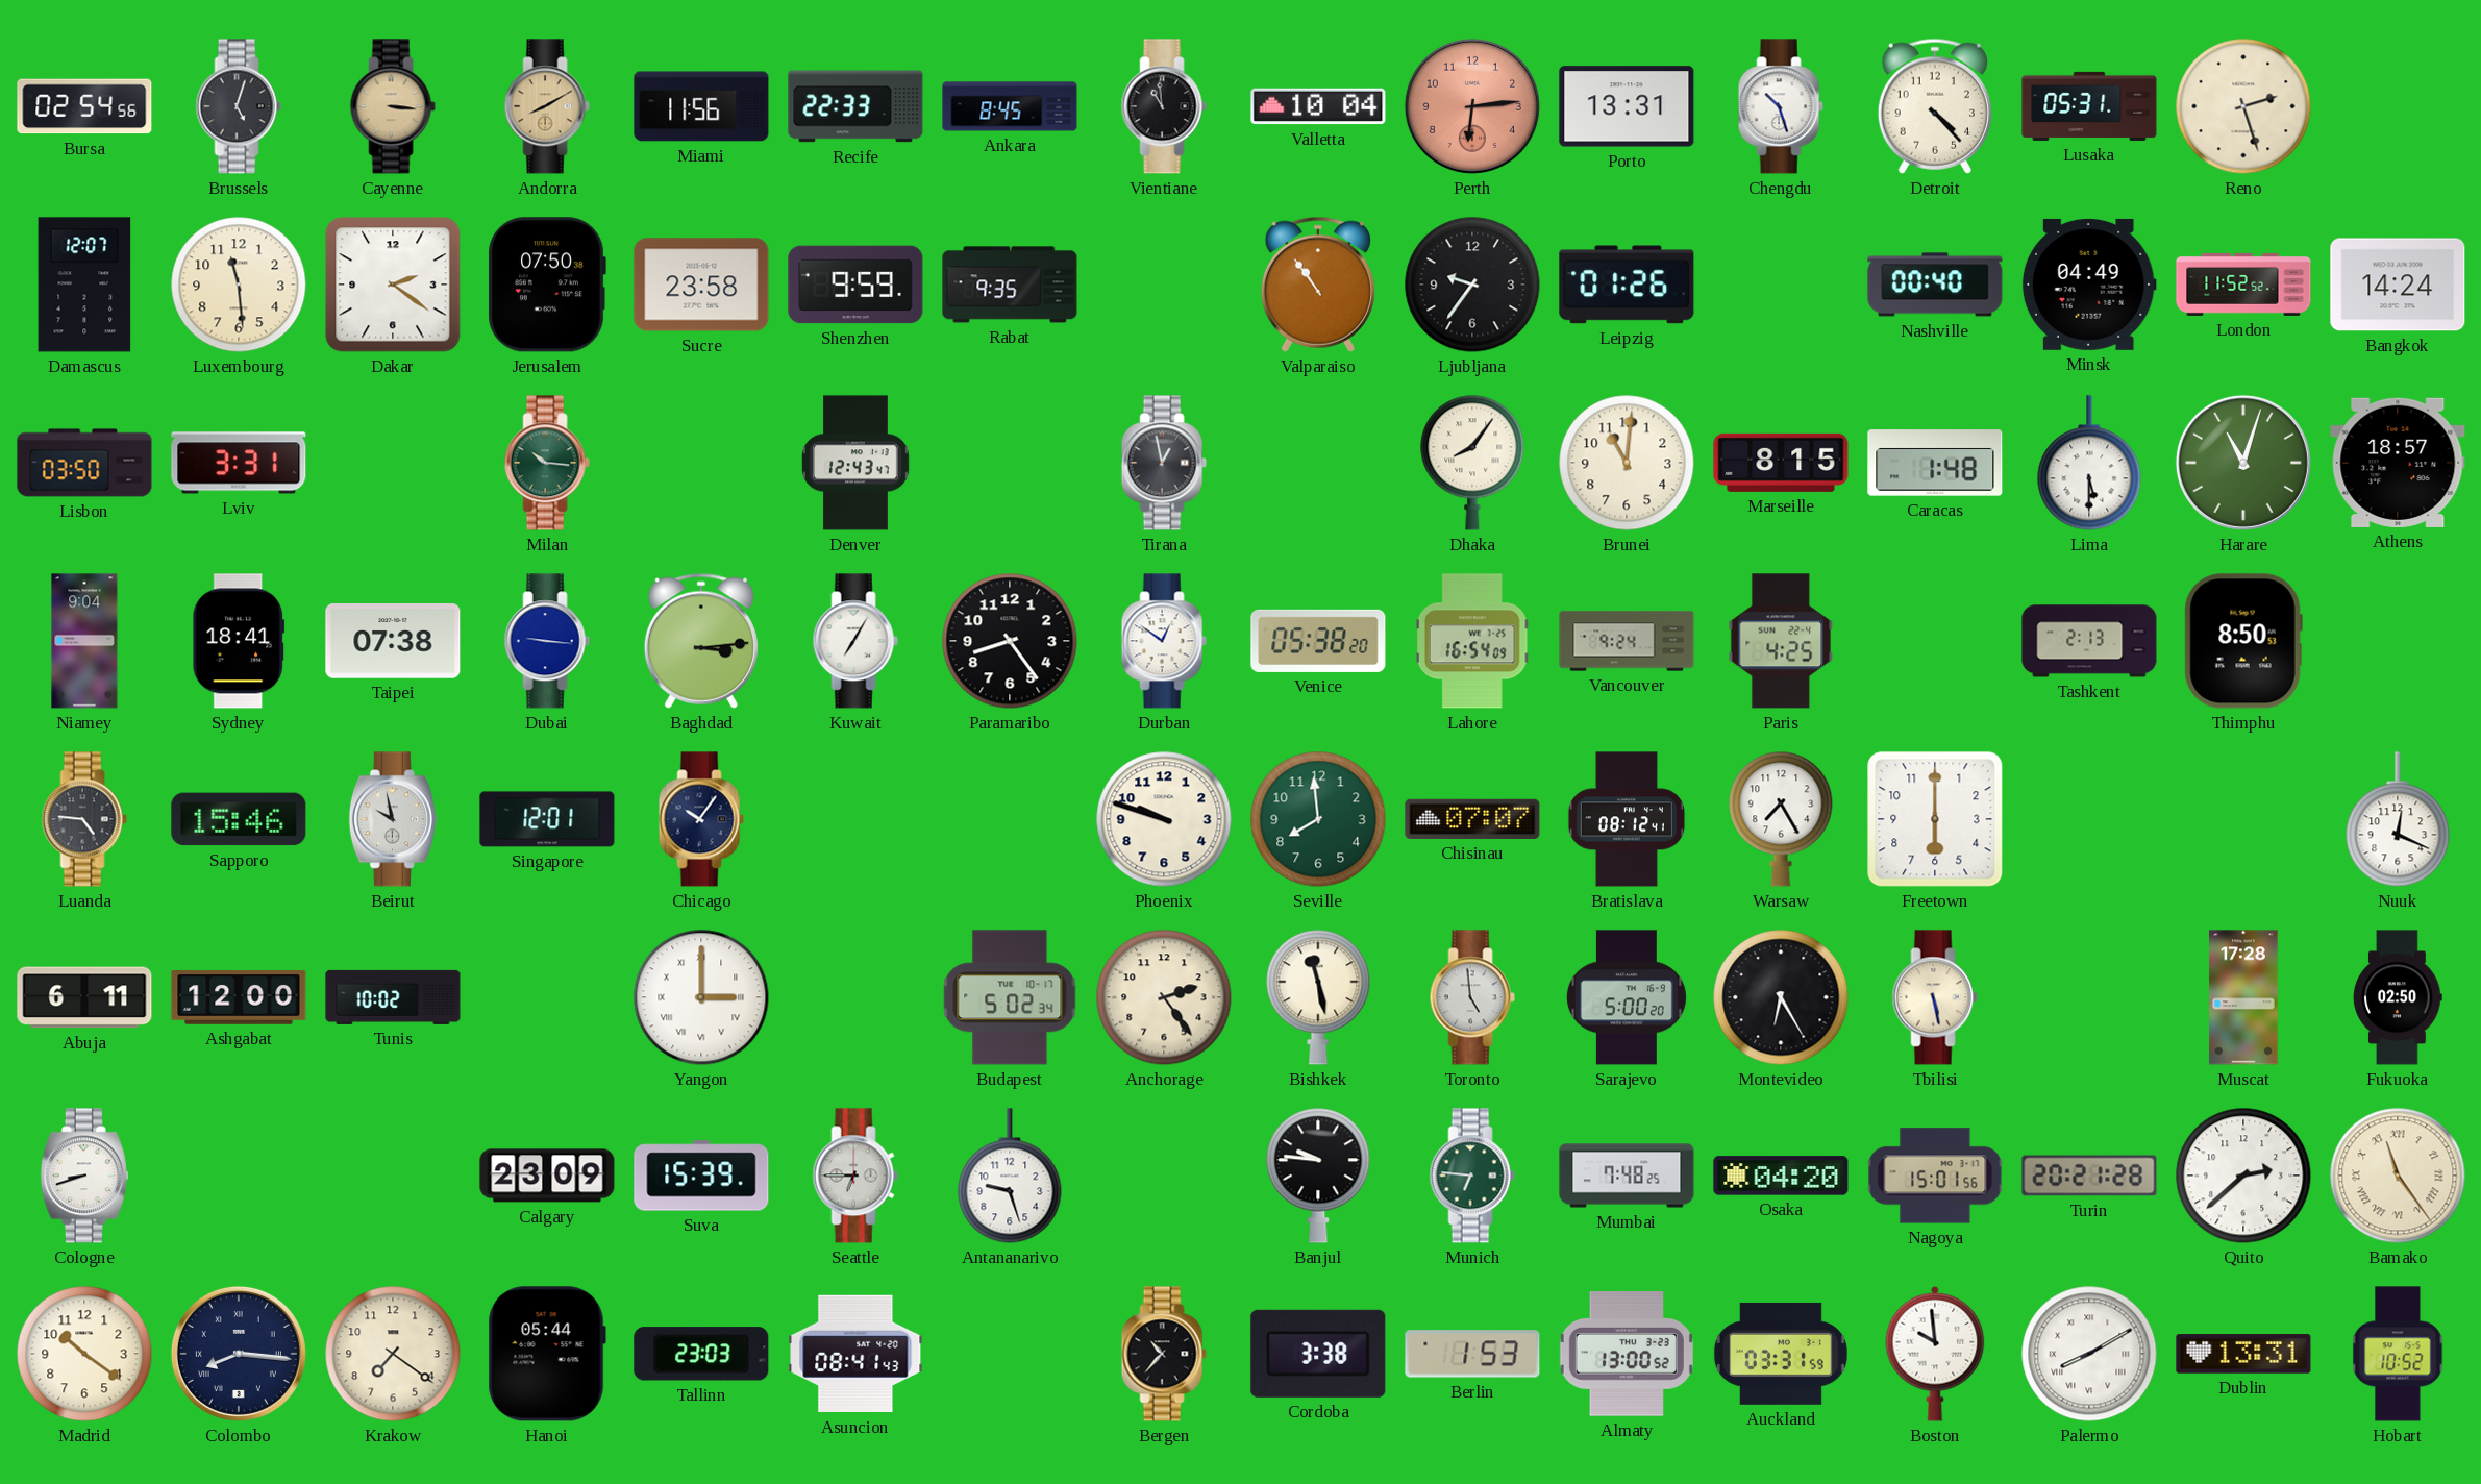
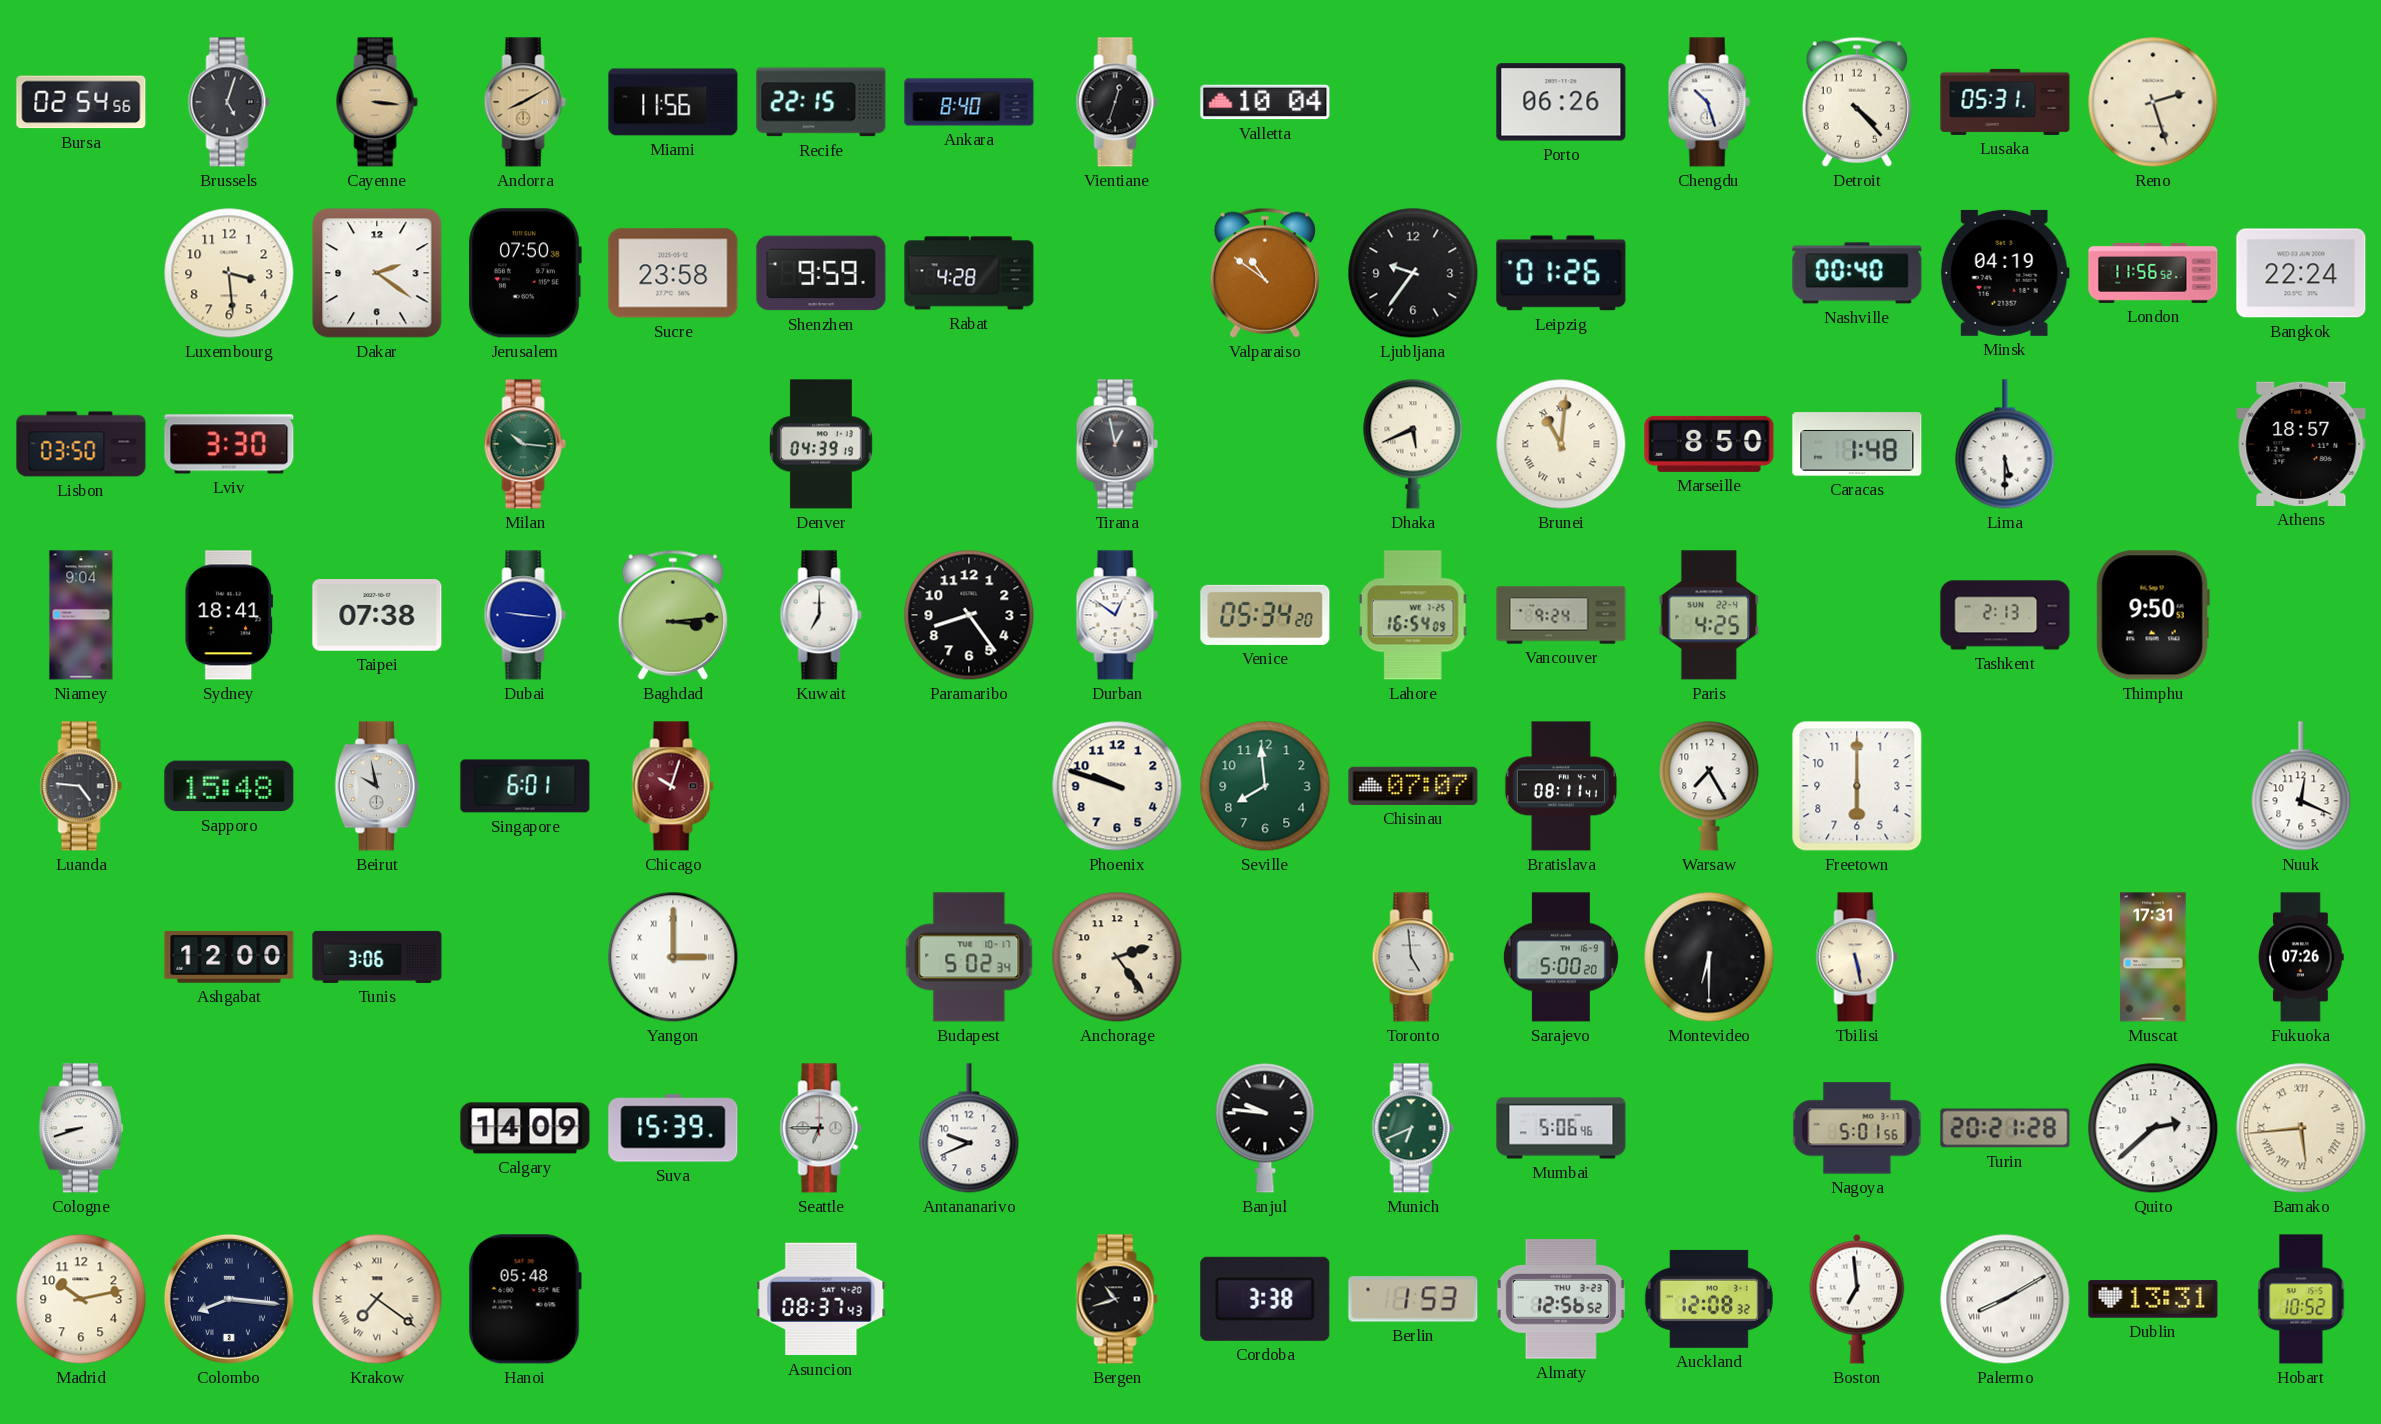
Recife: 22:33 -> 22:15 (821, 102)
Ankara: 8:45 -> 8:40 (969, 102)
Vientiane: 10:59 -> 12:33 (1117, 102)
Perth: 6:14 -> none (1472, 106)
Porto: 13:31 -> 06:26 (1561, 102)
Damascus: 12:07 -> none (84, 285)
Luxembourg: 11:29 -> 3:29 (229, 273)
Rabat: 9:35 -> 4:28 (969, 273)
Valparaiso: 10:54 -> 10:51 (1265, 273)
Minsk: 04:49 -> 04:19 (2005, 273)
London: 11:52 -> 11:56 (2153, 273)
Bangkok: 14:24 -> 22:24 (2301, 273)
Lviv: 3:31 -> 3:30 (229, 444)
Denver: 12:43 -> 04:39 (822, 444)
Dhaka: 8:06 -> 5:41 (1413, 444)
Brunei numerals: Arabic -> Roman (1561, 444)
Marseille: 8:15 -> 8:50 (1709, 444)
Harare: 11:03 -> none (2243, 463)
Kuwait: 7:05 -> 7:00 (821, 615)
Venice: 05:38 -> 05:34 (1265, 615)
Thimphu: 8:50 -> 9:50 (2153, 615)
Sapporo: 15:46 -> 15:48 (229, 786)
Singapore: 12:01 -> 6:01 (525, 786)
Chicago: 10:06 -> 10:03 (673, 786)
Chicago dial: navy -> burgundy (673, 786)
Bratislava: 08:12 -> 08:11 (1561, 786)
Abuja: 6:11 -> none (84, 997)
Tunis: 10:02 -> 3:06 (377, 957)
Bishkek: 11:28 -> none (1318, 997)
Montevideo: 6:25 -> 6:30 (1709, 957)
Muscat: 17:28 -> 17:31 (2153, 957)
Fukuoka: 02:50 -> 07:26 (2301, 957)
Calgary: 23:09 -> 14:09 (525, 1128)
Antananarivo: 9:27 -> 9:41 (969, 1128)
Munich: 6:46 -> 6:41 (1413, 1128)
Mumbai: 7:48 -> 5:06 (1561, 1128)
Osaka: 04:20 -> none (1781, 1176)
Nagoya: 15:01 -> 5:01 (1857, 1128)
Bamako: 11:24 -> 5:44 (2301, 1128)
Madrid: 10:21 -> 10:13 (81, 1299)
Krakow numerals: Arabic -> Roman (377, 1299)
Hanoi: 05:44 -> 05:48 (525, 1299)
Tallinn: 23:03 -> none (701, 1354)
Asuncion: 08:41 -> 08:37 (821, 1299)
Bergen: 10:37 -> 10:42 (1117, 1299)
Almaty: 13:00 -> 12:56 (1561, 1299)
Auckland: 03:31 -> 12:08 (1709, 1299)
Boston: 9:59 -> 6:59 (1857, 1299)
